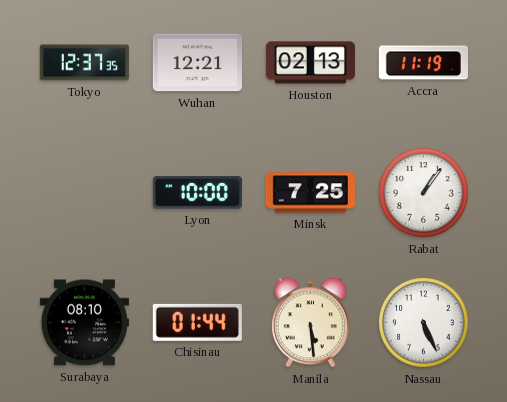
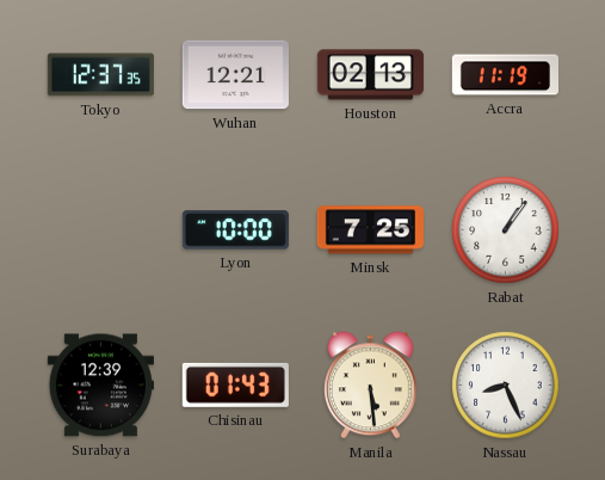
Surabaya: 08:10 -> 12:39 (100, 386)
Chisinau: 01:44 -> 01:43 (235, 384)
Nassau: 5:26 -> 8:26 (506, 386)
